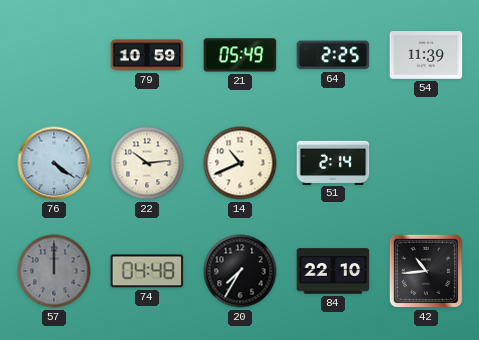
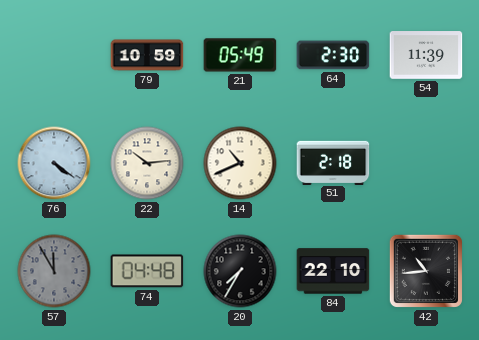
64: 2:25 -> 2:30 (333, 55)
51: 2:14 -> 2:18 (333, 162)
57: 12:00 -> 11:55 (54, 271)
